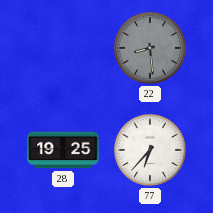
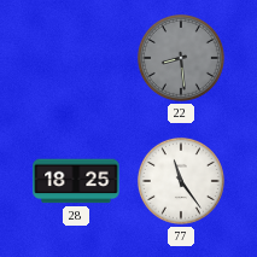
28: 19:25 -> 18:25 (76, 181)
77: 6:37 -> 11:24 (181, 181)
